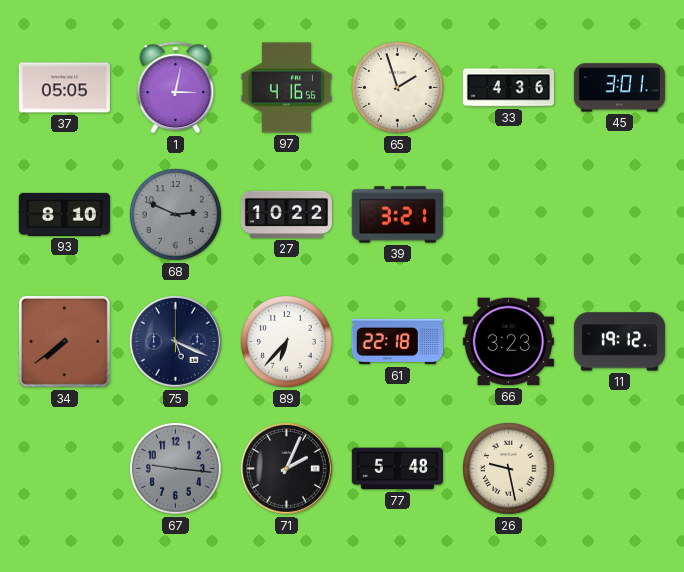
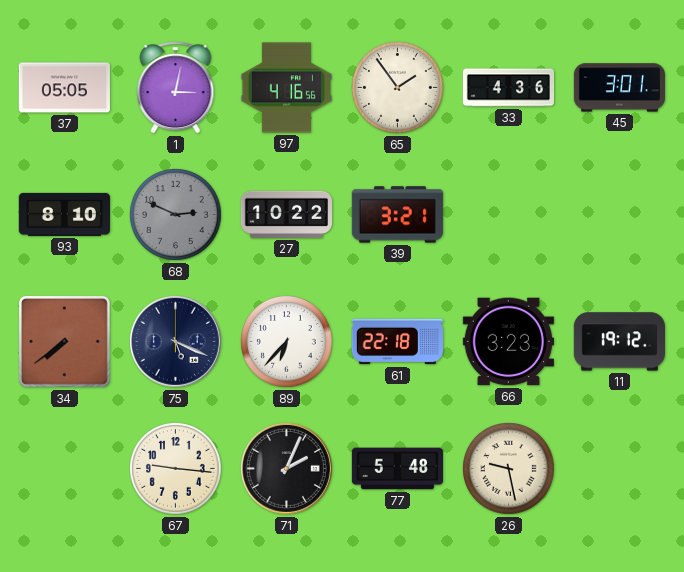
65: 1:57 -> 1:54 (398, 88)
67 dial: grey -> cream (176, 469)
